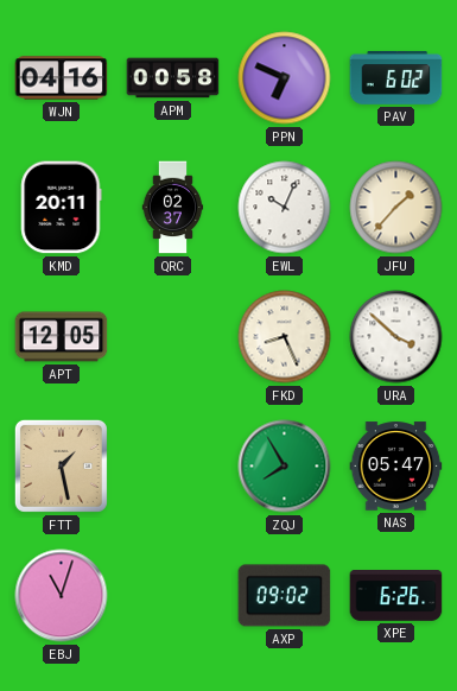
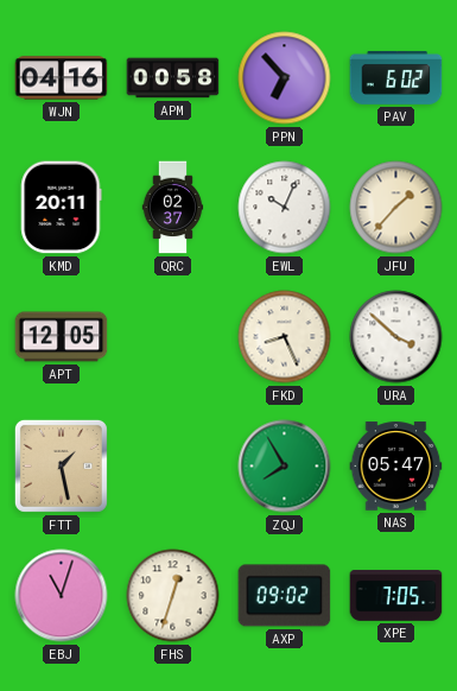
PPN: 6:49 -> 6:53 (285, 78)
FHS: none -> 12:33 (173, 596)
XPE: 6:26 -> 7:05 (396, 596)
